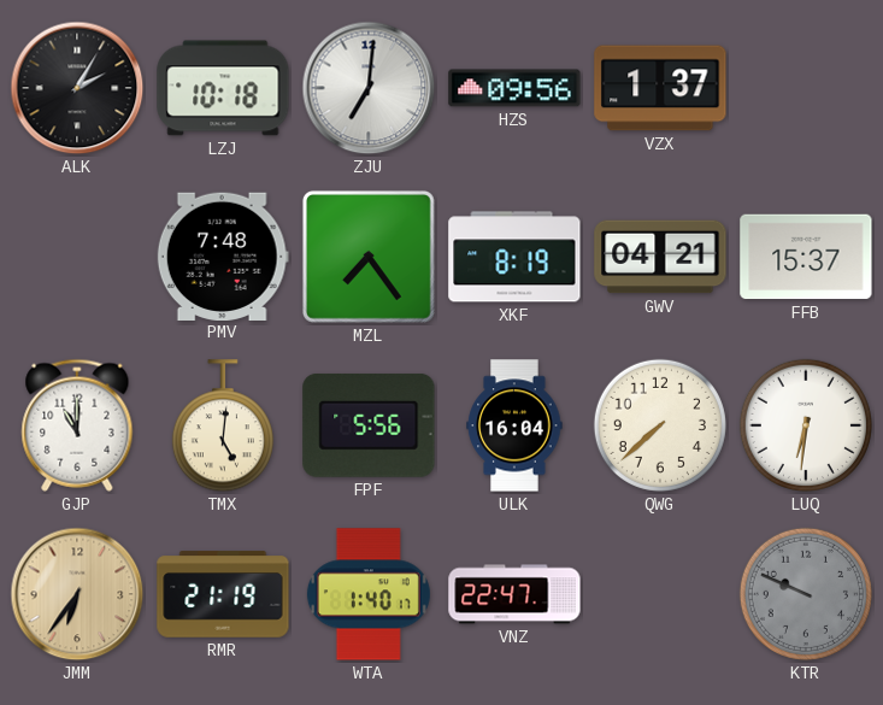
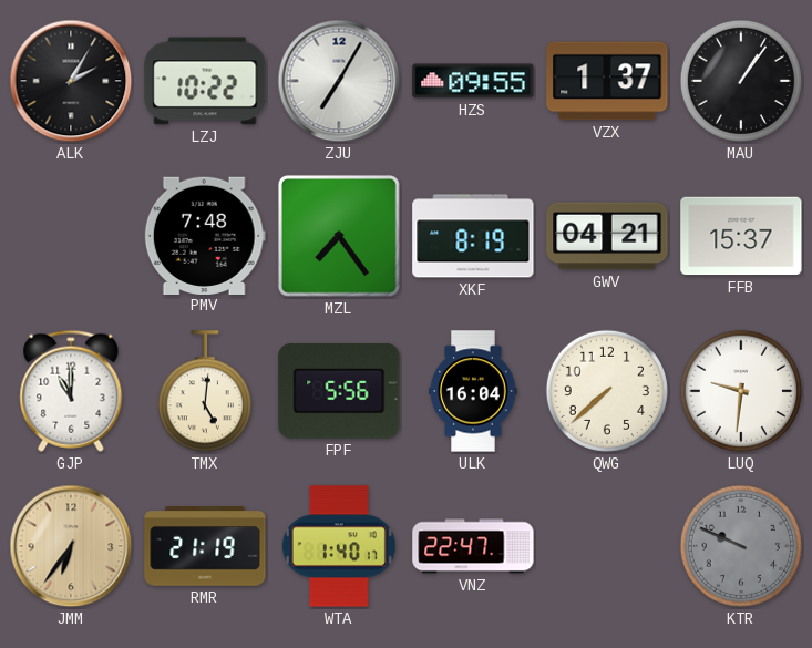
LZJ: 10:18 -> 10:22 (205, 81)
ZJU: 7:01 -> 7:05 (339, 81)
HZS: 09:56 -> 09:55 (473, 81)
MAU: none -> 1:06 (741, 81)
LUQ: 6:31 -> 9:31 (741, 391)
